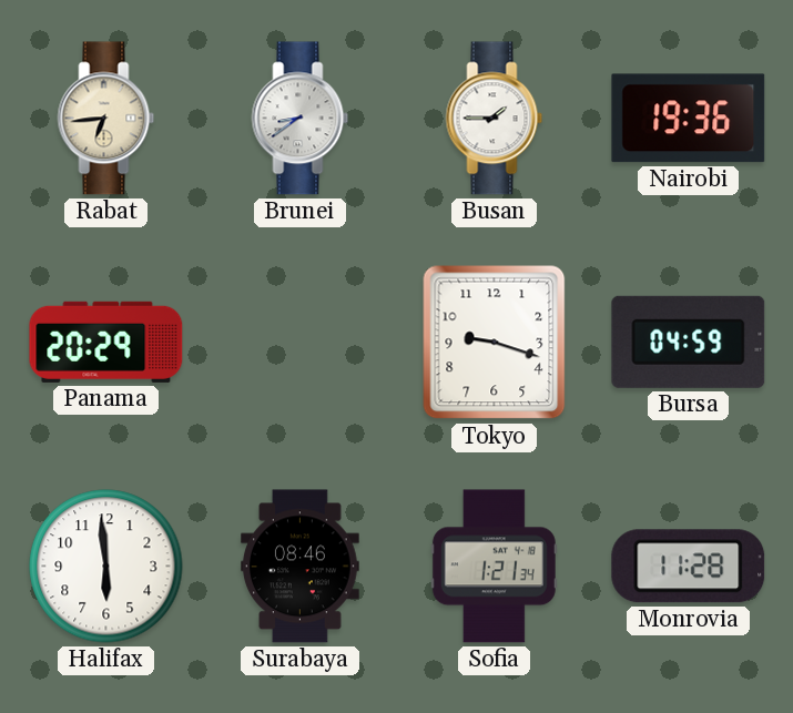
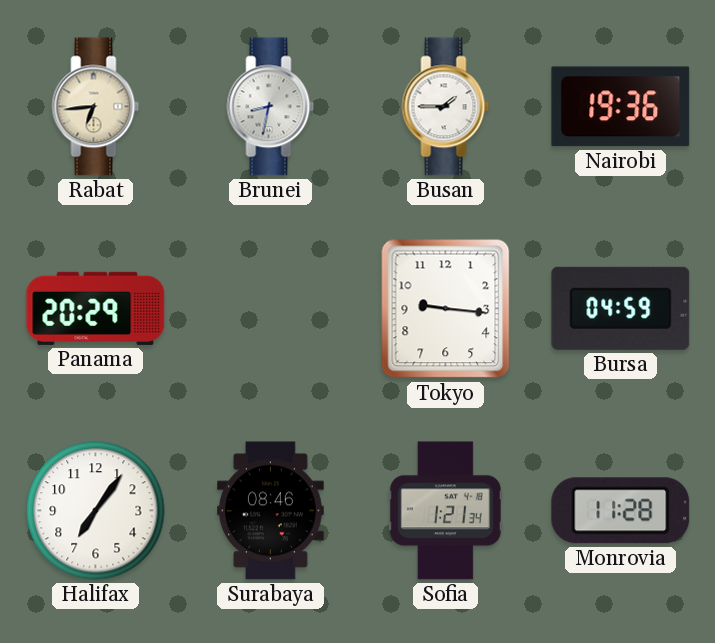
Brunei: 8:39 -> 8:32 (271, 107)
Tokyo: 9:18 -> 9:16 (446, 309)
Halifax: 5:59 -> 7:06 (96, 511)
